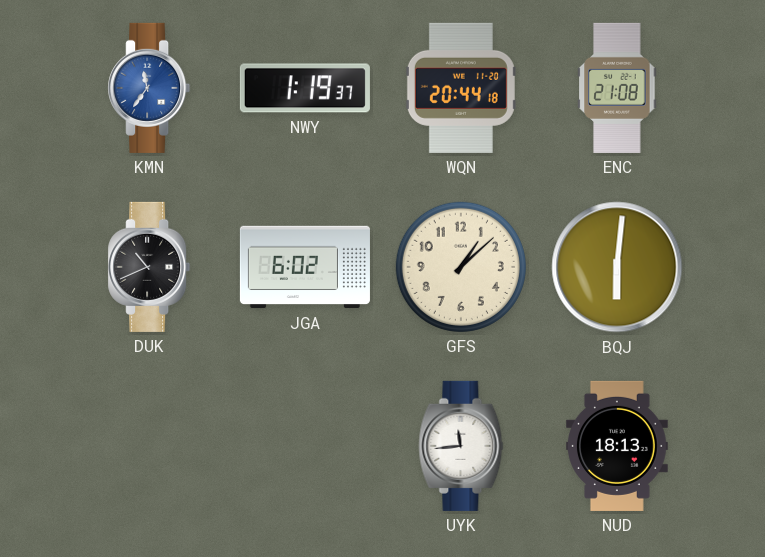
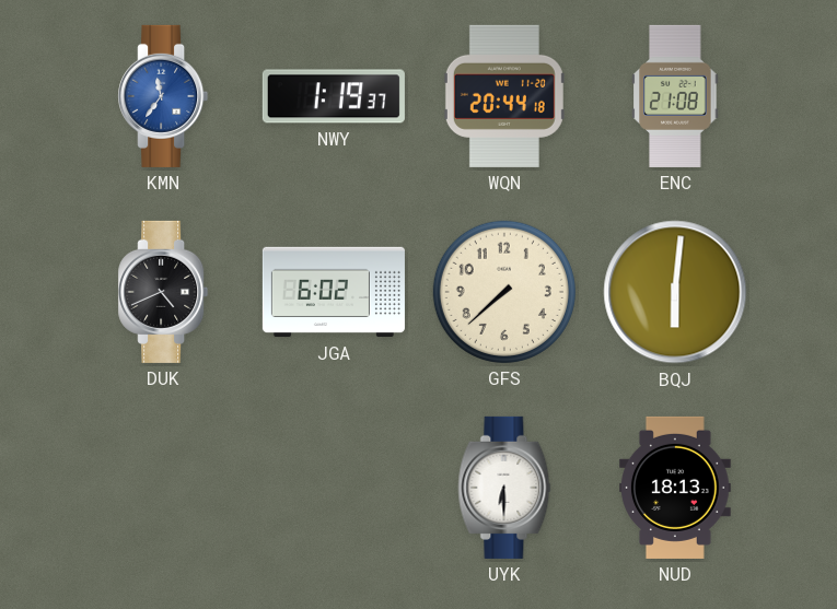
DUK: 10:41 -> 4:41 (163, 292)
GFS: 1:08 -> 7:38 (504, 292)
UYK: 11:44 -> 6:30 (504, 488)
